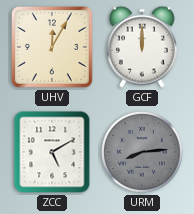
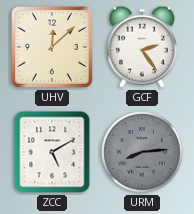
UHV: 12:05 -> 12:08 (53, 48)
GCF: 12:00 -> 2:24 (142, 47)
